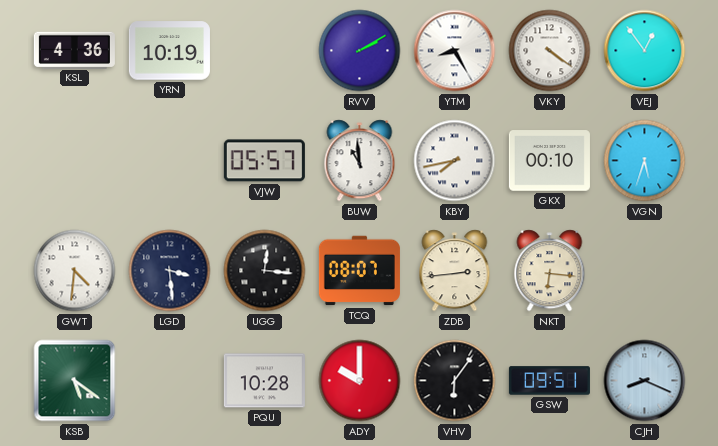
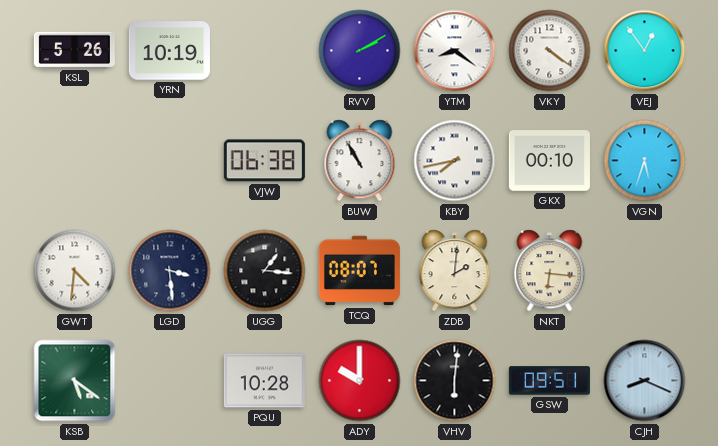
KSL: 4:36 -> 5:26 (74, 50)
YTM: 8:25 -> 8:21 (455, 51)
VJW: 05:57 -> 06:38 (264, 161)
BUW: 10:59 -> 10:55 (360, 161)
UGG: 12:16 -> 1:16 (265, 271)
ZDB: 2:44 -> 2:01 (455, 271)
VHV: 6:06 -> 6:01 (455, 381)
